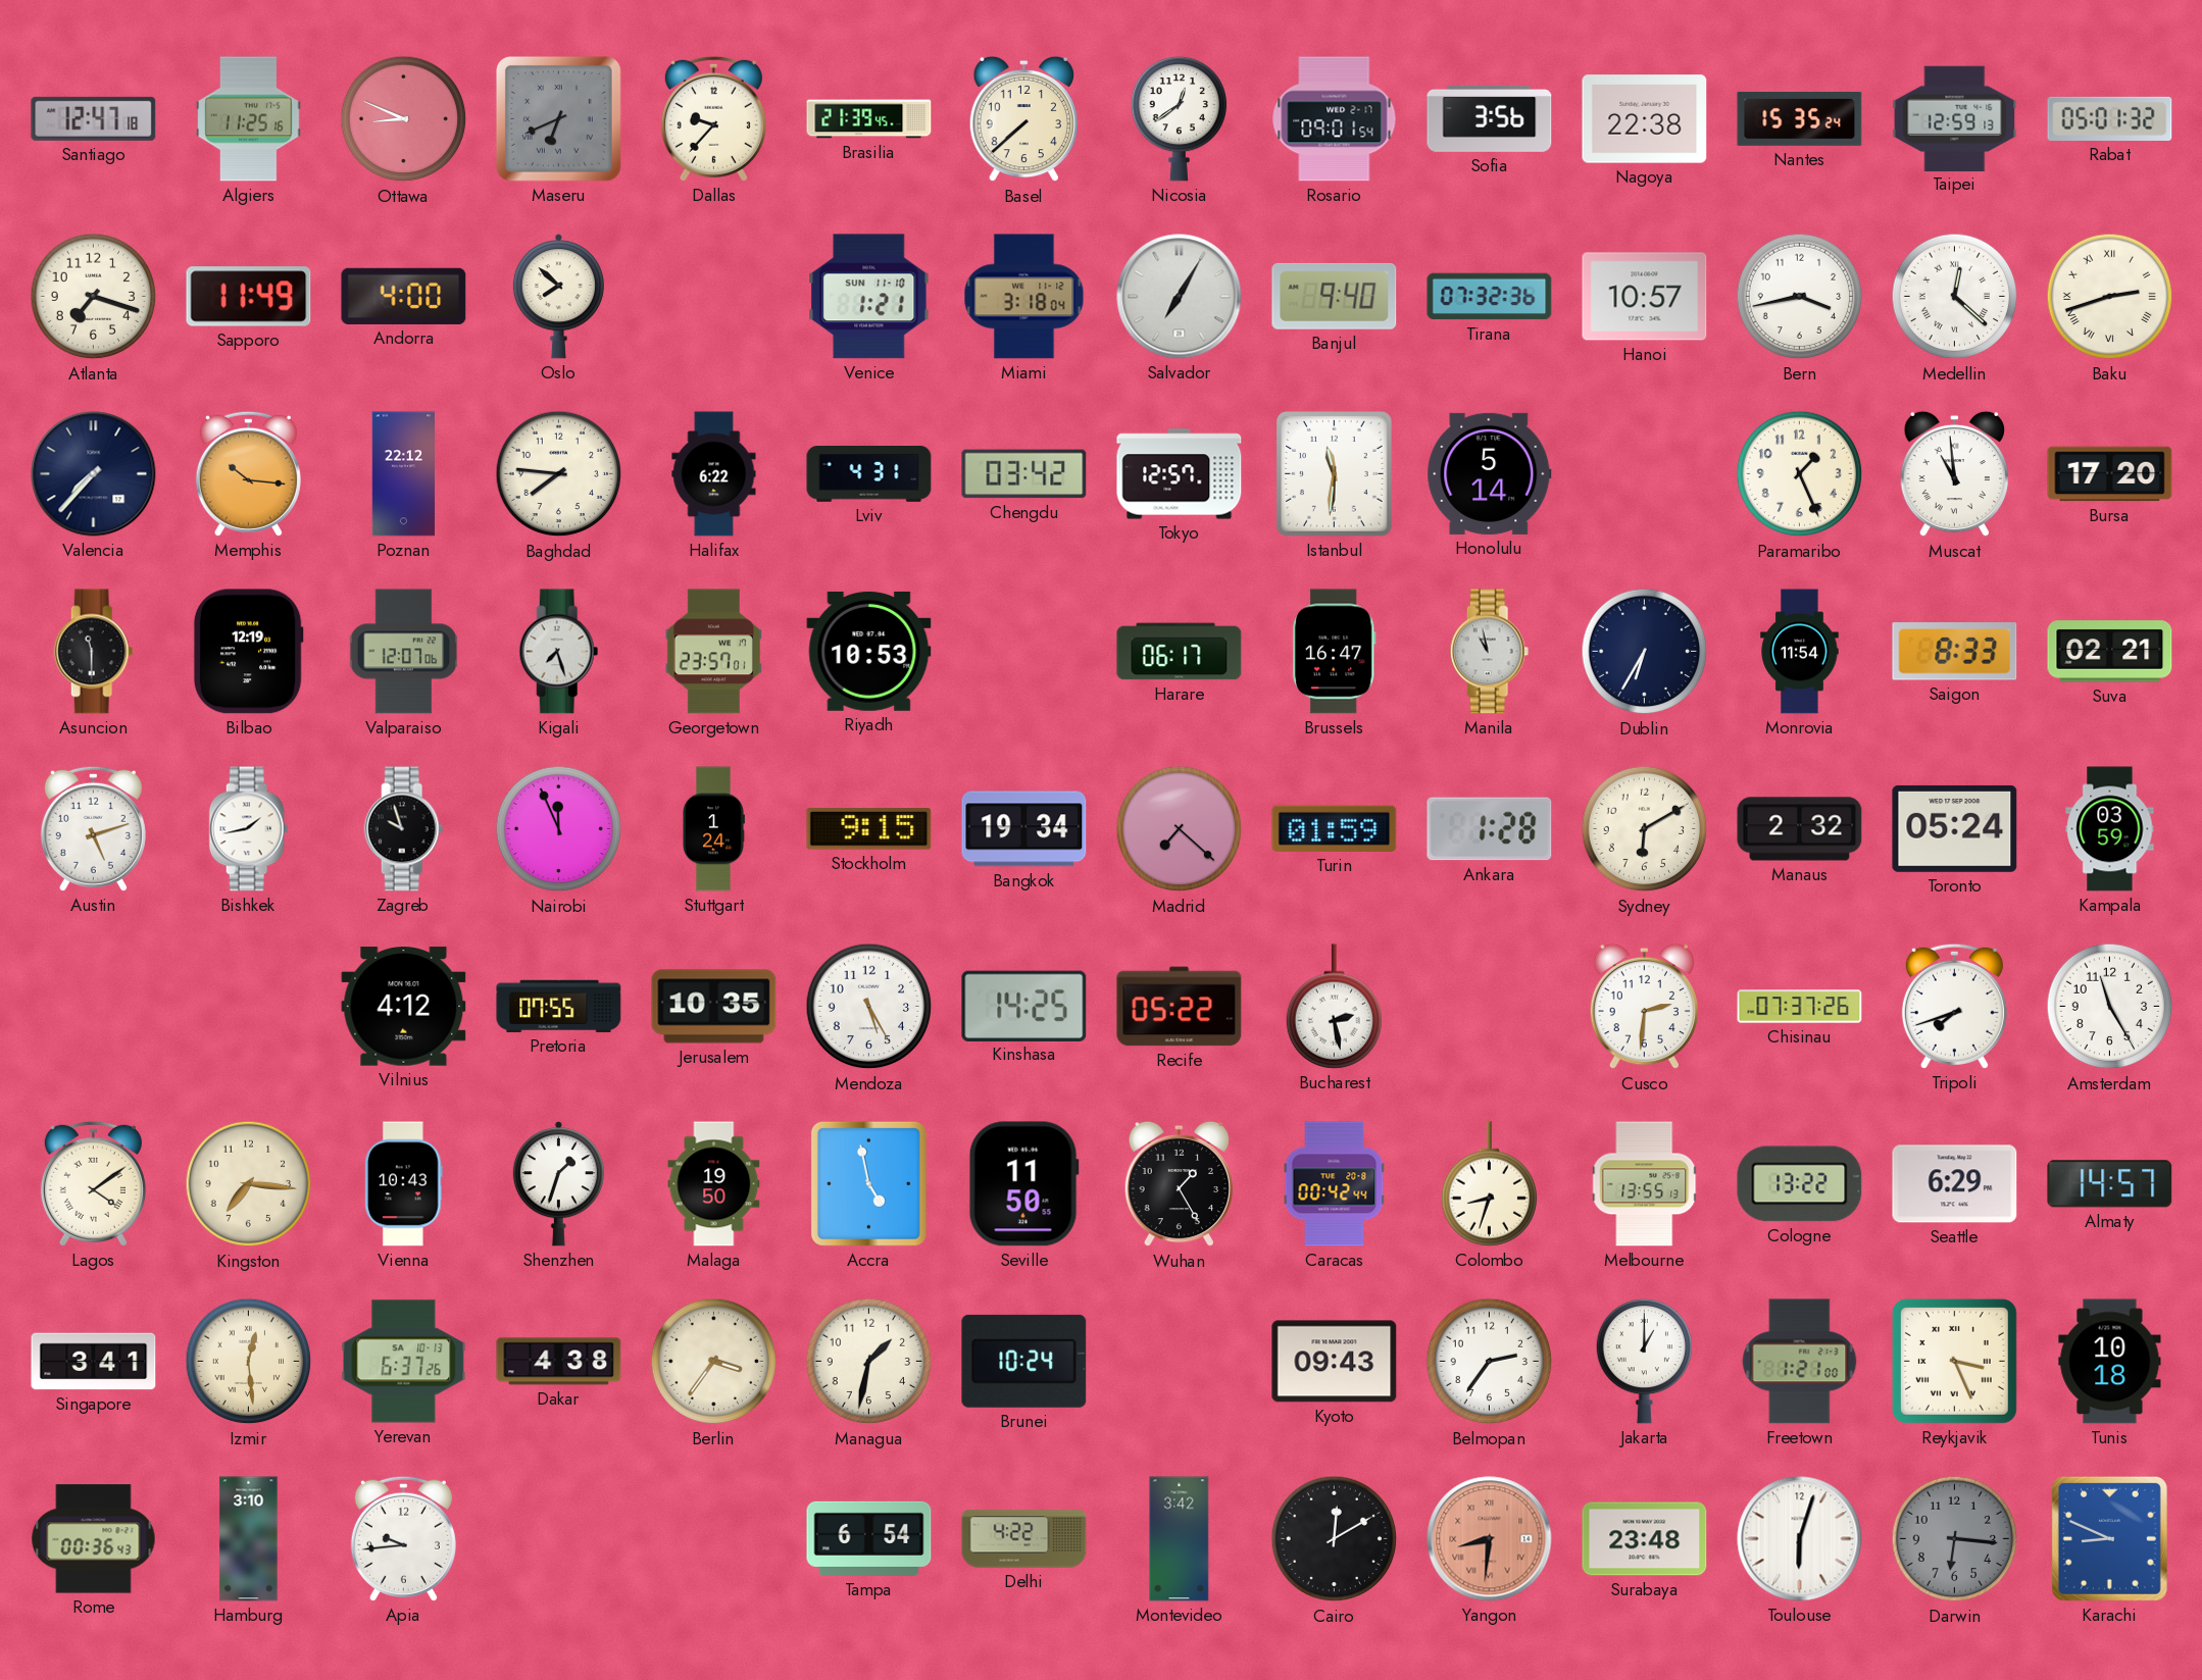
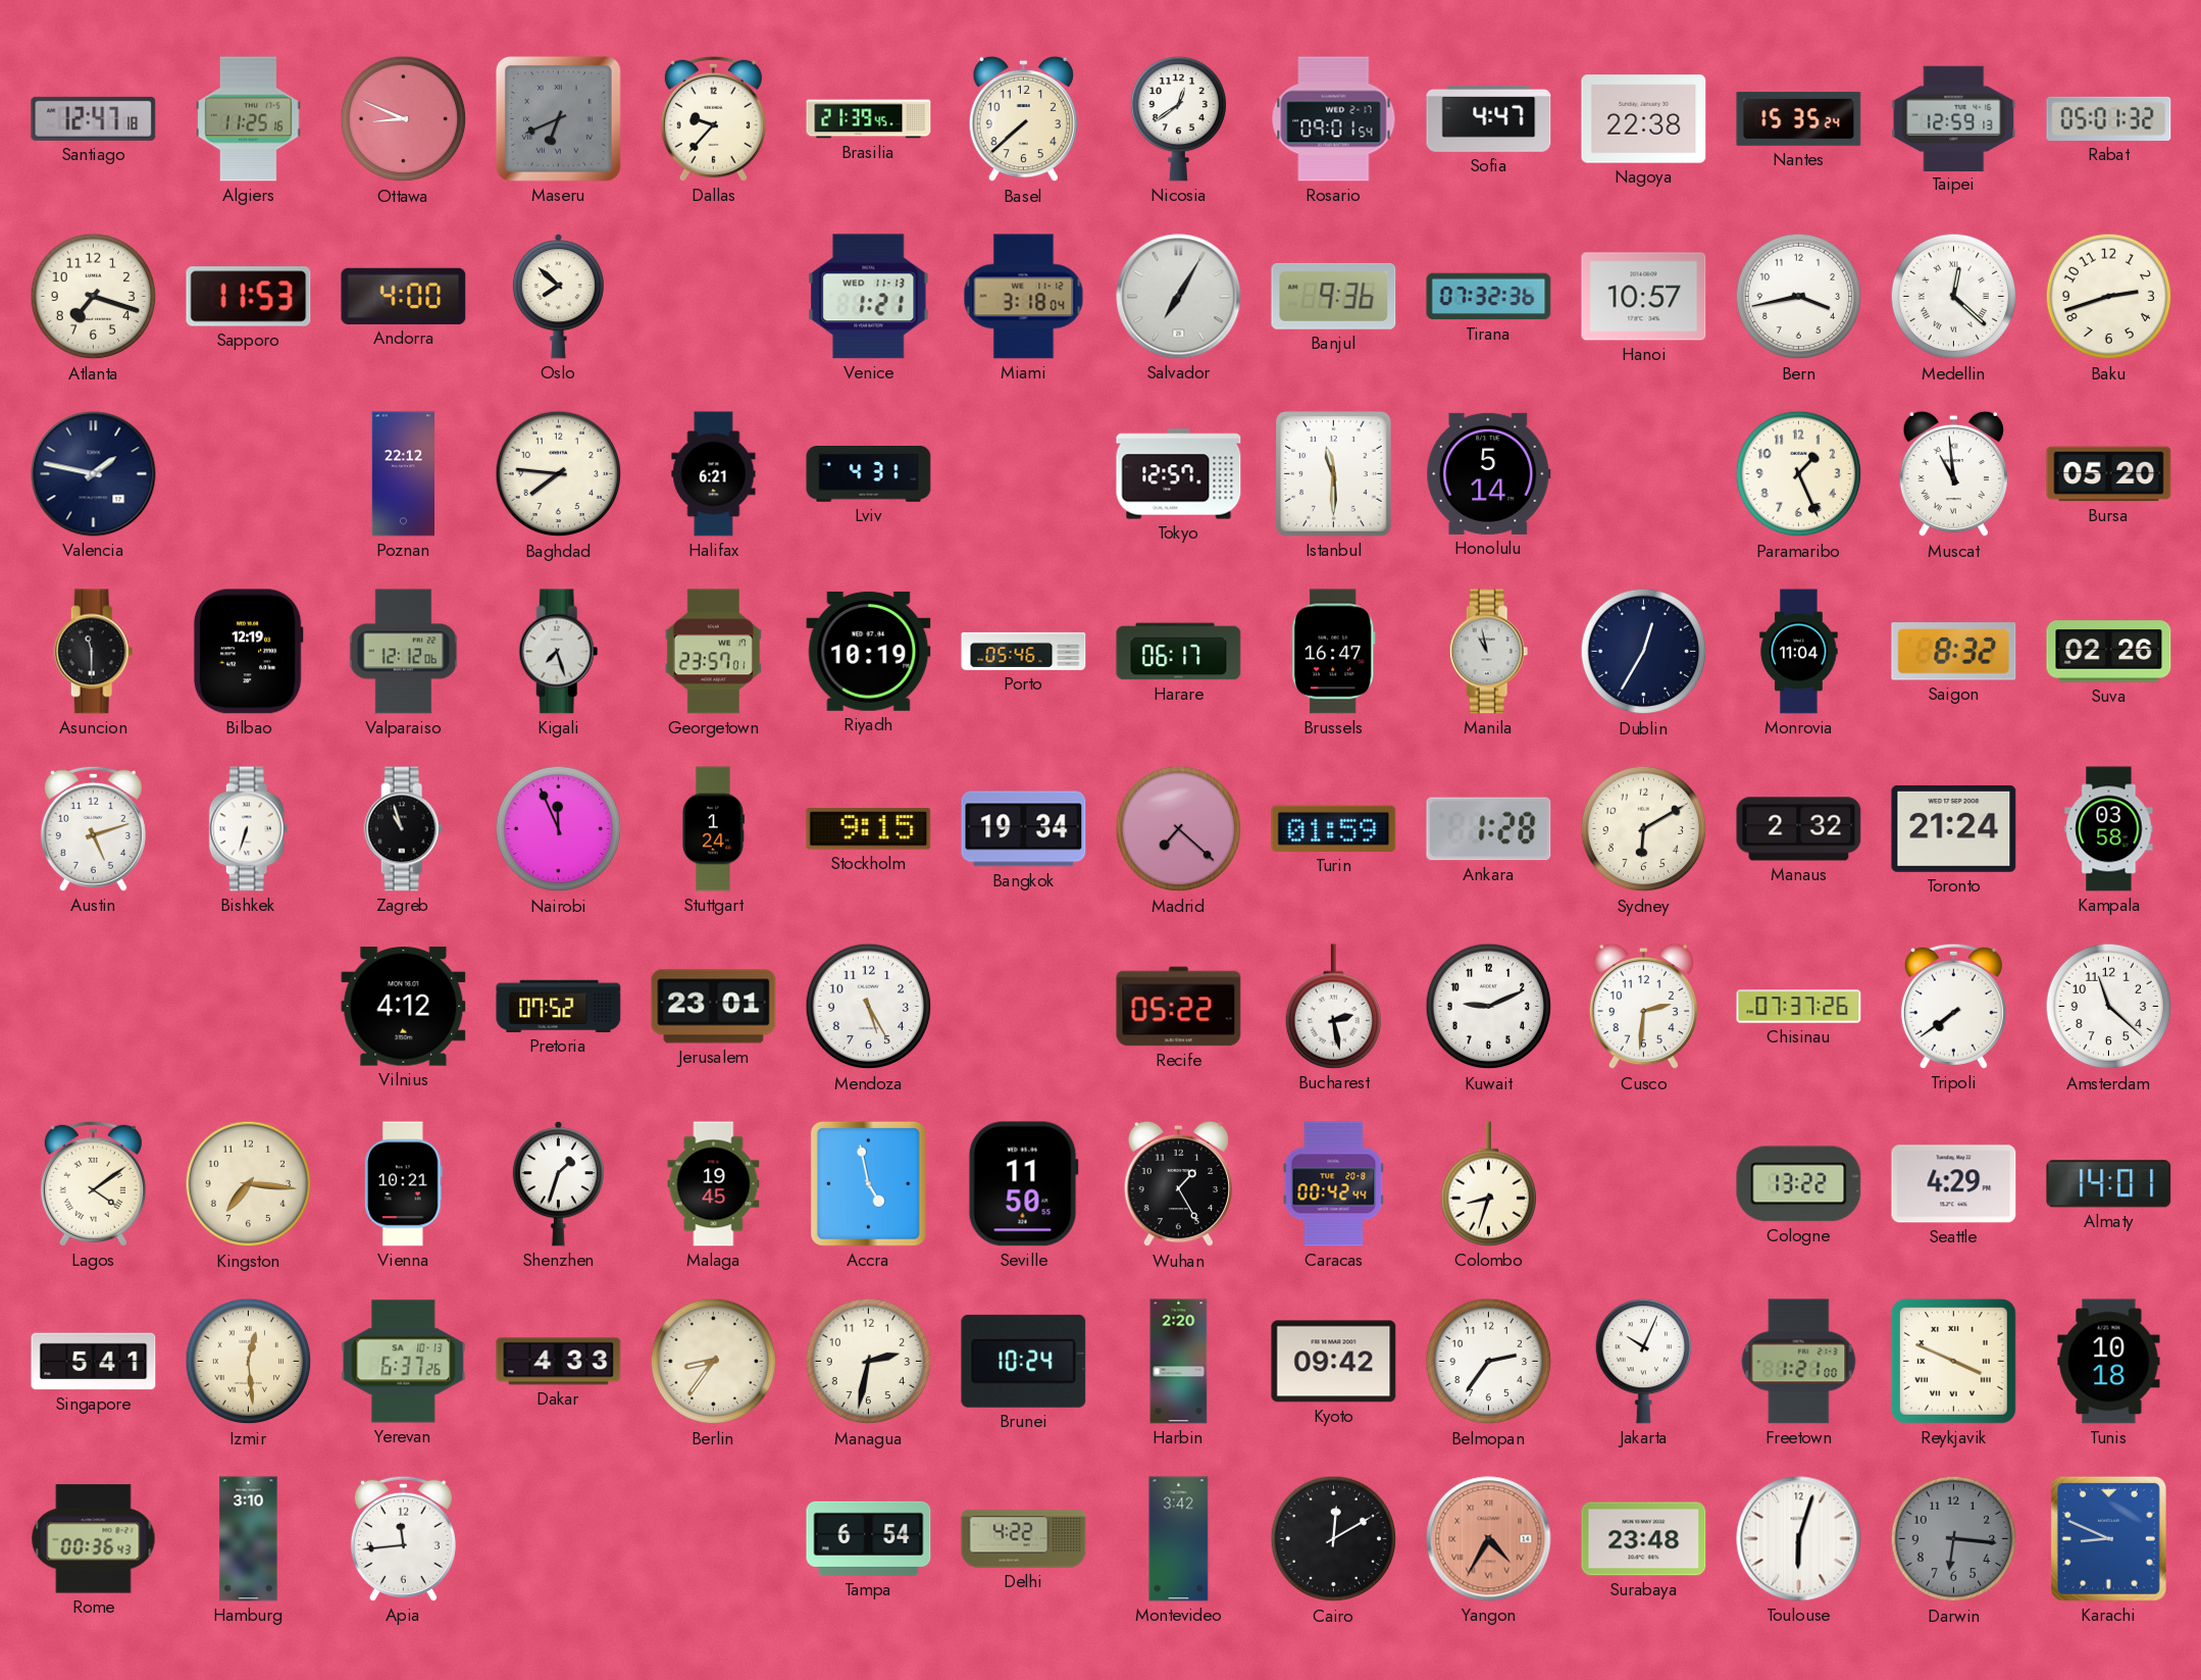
Sofia: 3:56 -> 4:47 (1489, 118)
Sapporo: 11:49 -> 11:53 (249, 297)
Venice date: SUN 11-10 -> WED 11-13 (869, 297)
Banjul: 9:40 -> 9:36 (1334, 296)
Baku numerals: Roman -> Arabic (2109, 297)
Valencia: 7:37 -> 1:47 (94, 474)
Memphis: 10:16 -> none (248, 473)
Halifax: 6:22 -> 6:21 (714, 474)
Chengdu: 03:42 -> none (1024, 474)
Istanbul: 11:31 -> 11:30 (1334, 474)
Bursa: 17:20 -> 05:20 (2109, 474)
Valparaiso: 12:07 -> 12:12 (404, 652)
Riyadh: 10:53 -> 10:19 (869, 651)
Porto: none -> 05:46 (1024, 651)
Dublin: 6:35 -> 12:35 (1644, 652)
Monrovia: 11:54 -> 11:04 (1799, 652)
Saigon: 8:33 -> 8:32 (1954, 652)
Suva: 02:21 -> 02:26 (2109, 652)
Bishkek: 1:43 -> 6:33 (249, 829)
Zagreb: 9:57 -> 10:57 (404, 829)
Toronto: 05:24 -> 21:24 (1954, 828)
Kampala: 03:59 -> 03:58 (2109, 829)
Pretoria: 07:55 -> 07:52 (559, 1006)
Jerusalem: 10:35 -> 23:01 (714, 1007)
Kinshasa: 14:25 -> none (1024, 1006)
Kuwait: none -> 9:11 (1489, 1007)
Tripoli: 7:42 -> 7:39 (1953, 1006)
Amsterdam: 11:25 -> 11:22 (2109, 1007)
Vienna: 10:43 -> 10:21 (404, 1184)
Malaga: 19:50 -> 19:45 (714, 1184)
Melbourne: 13:55 -> none (1645, 1184)
Seattle: 6:29 -> 4:29 (1954, 1184)
Almaty: 14:57 -> 14:01 (2109, 1184)
Singapore: 3:41 -> 5:41 (94, 1362)
Dakar: 4:38 -> 4:33 (559, 1362)
Berlin: 3:36 -> 8:36 (714, 1362)
Managua: 1:32 -> 2:32 (869, 1362)
Harbin: none -> 2:20 (1179, 1362)
Kyoto: 09:43 -> 09:42 (1334, 1362)
Jakarta: 1:00 -> 10:04 (1644, 1361)
Reykjavik: 3:26 -> 3:49 (1953, 1361)
Apia: 9:44 -> 11:44 (403, 1538)
Yangon: 8:31 -> 4:35 (1489, 1539)
